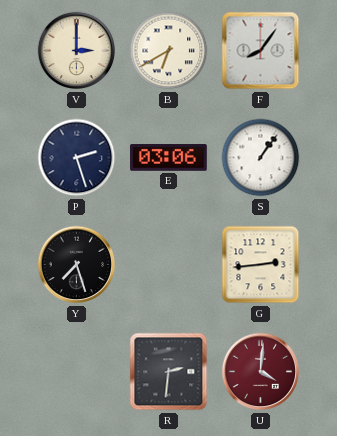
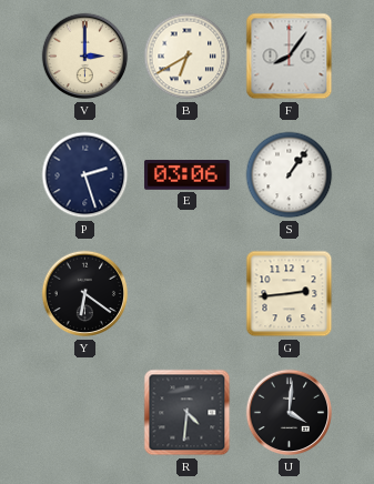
Y: 7:27 -> 6:21 (85, 294)
R: 2:31 -> 4:31 (188, 413)
U dial: burgundy -> black (290, 413)
